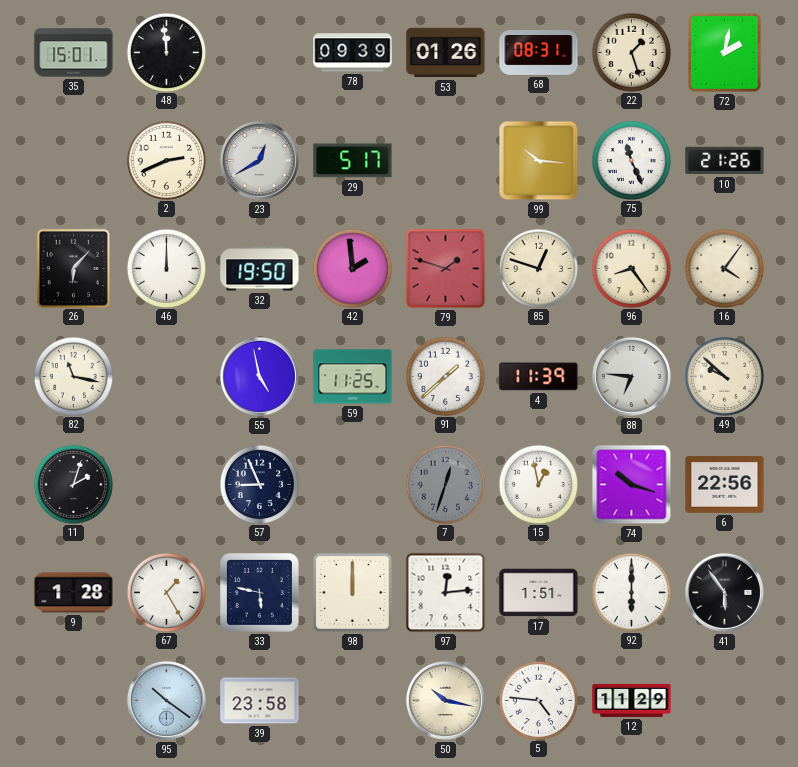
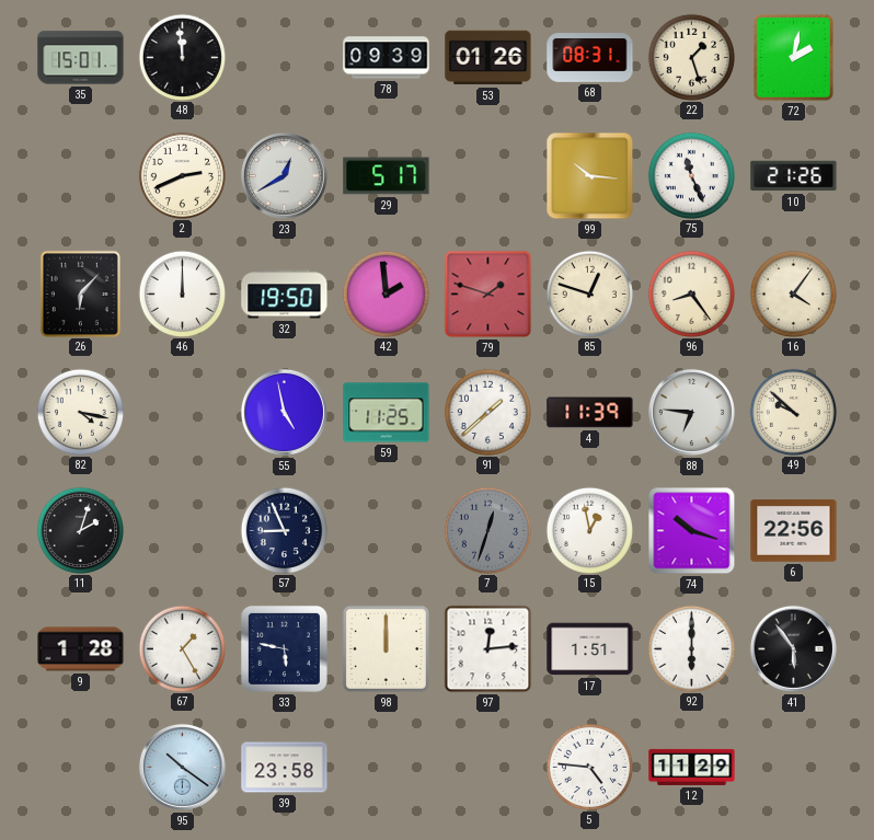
82: 11:17 -> 4:17 (80, 412)
50: 10:17 -> none (445, 700)
